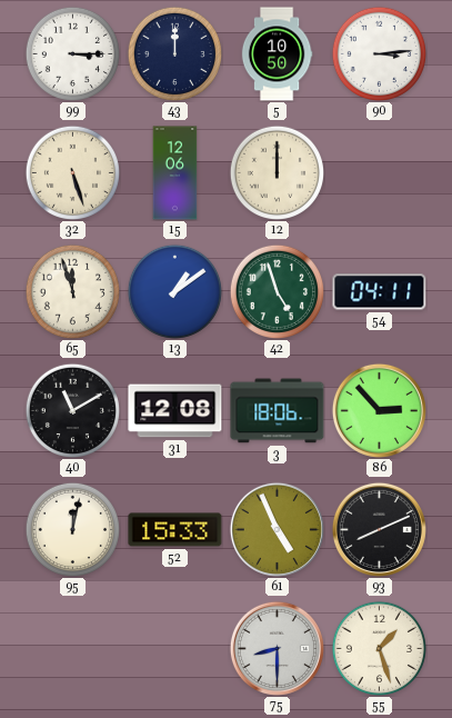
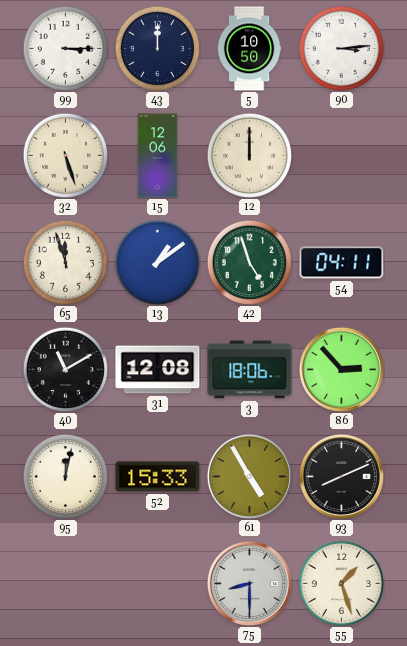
61: 4:56 -> 4:55 (249, 476)
